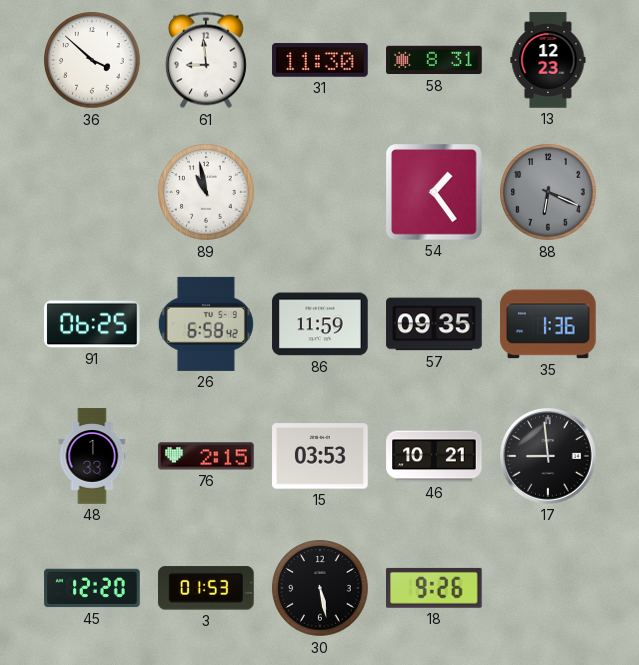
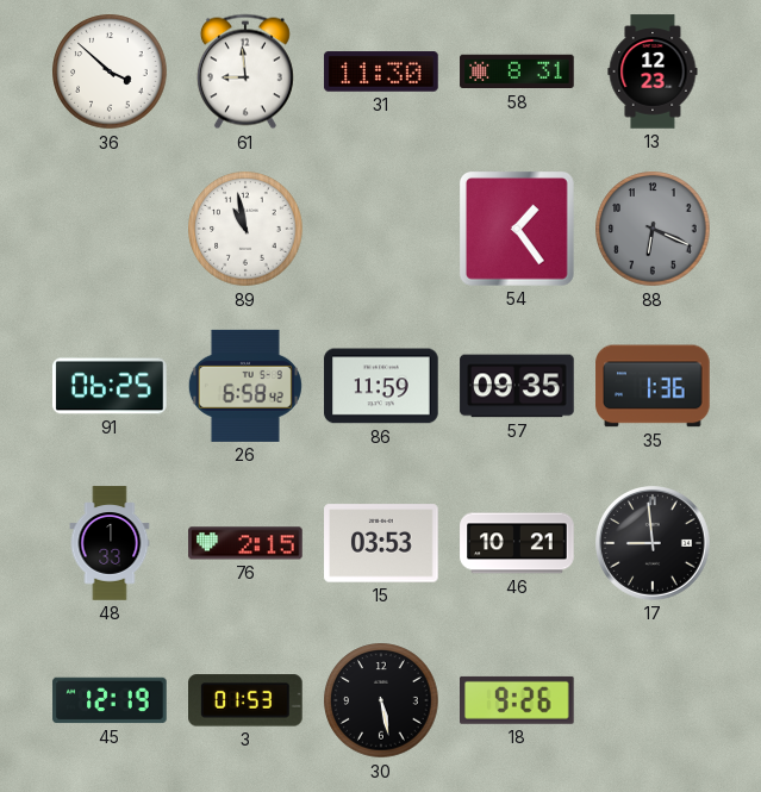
45: 12:20 -> 12:19 (110, 700)
